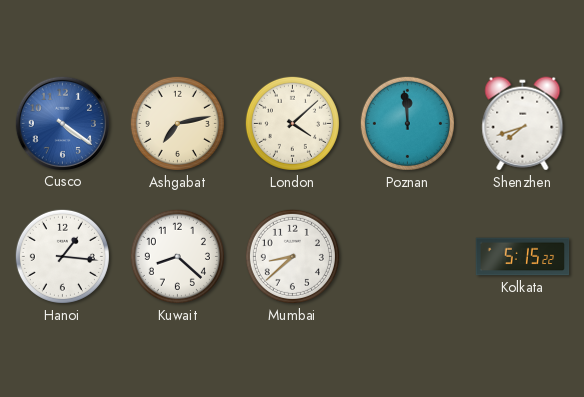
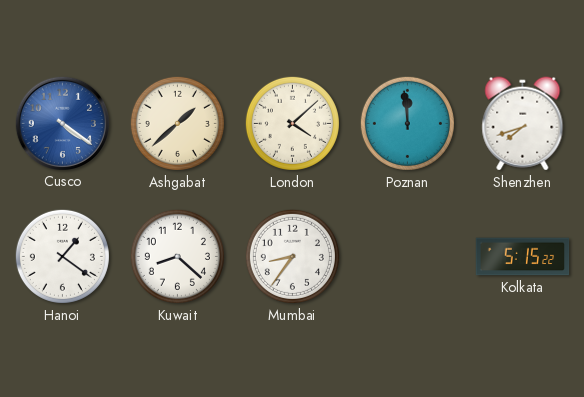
Ashgabat: 7:13 -> 1:38 (177, 123)
Hanoi: 1:16 -> 1:21 (62, 256)
Mumbai: 8:38 -> 8:36 (292, 256)
